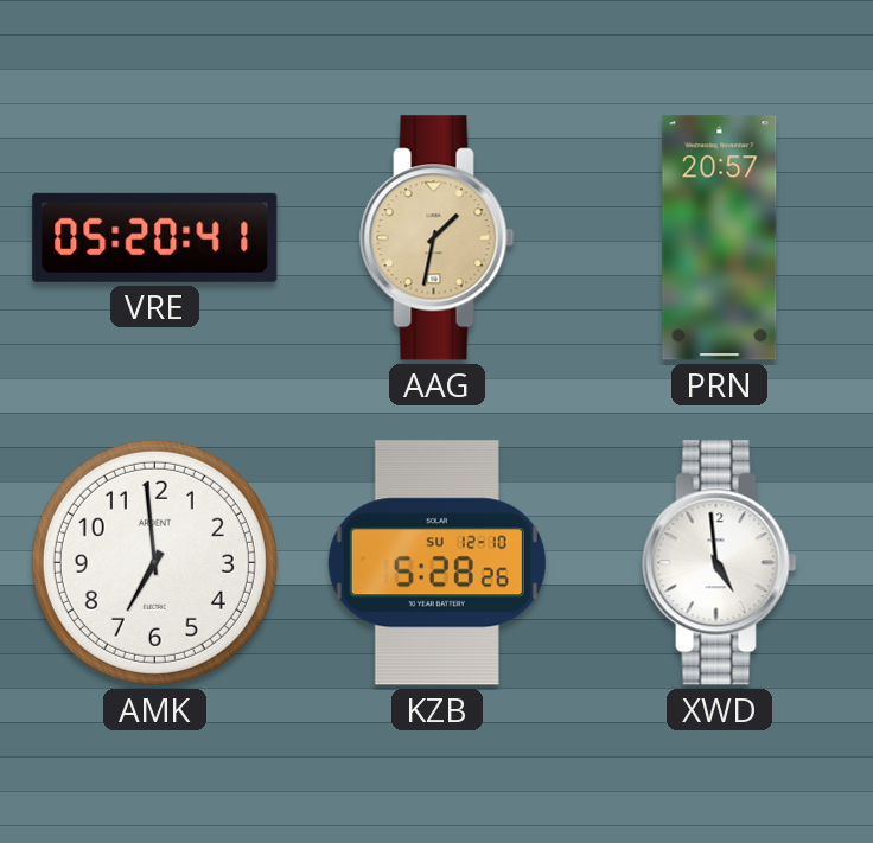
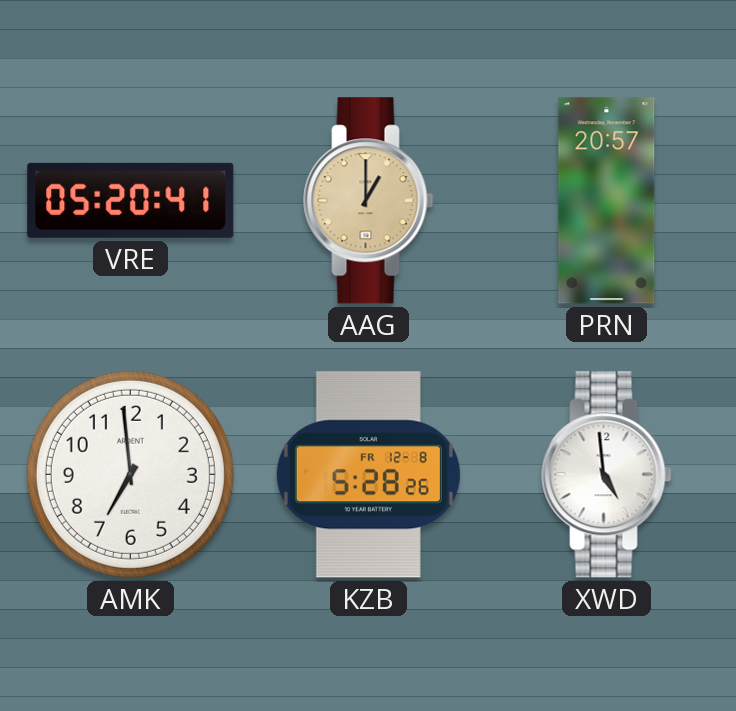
AAG: 1:32 -> 1:00 (369, 201)
KZB date: SU 12-10 -> FR 12-8 (368, 475)
